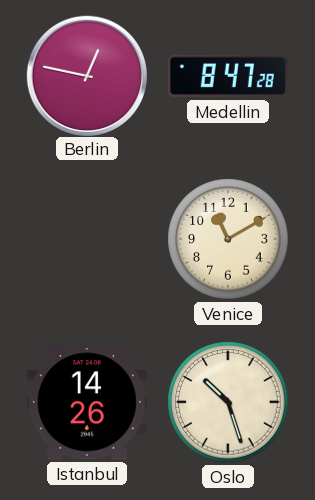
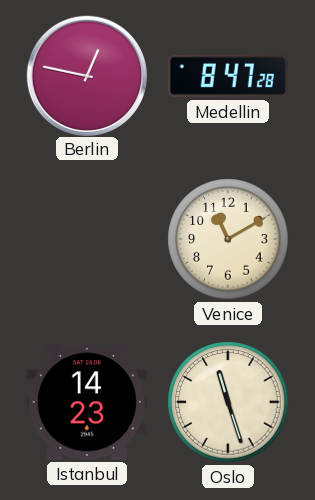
Istanbul: 14:26 -> 14:23 (87, 402)
Oslo: 10:27 -> 11:27 (228, 402)
